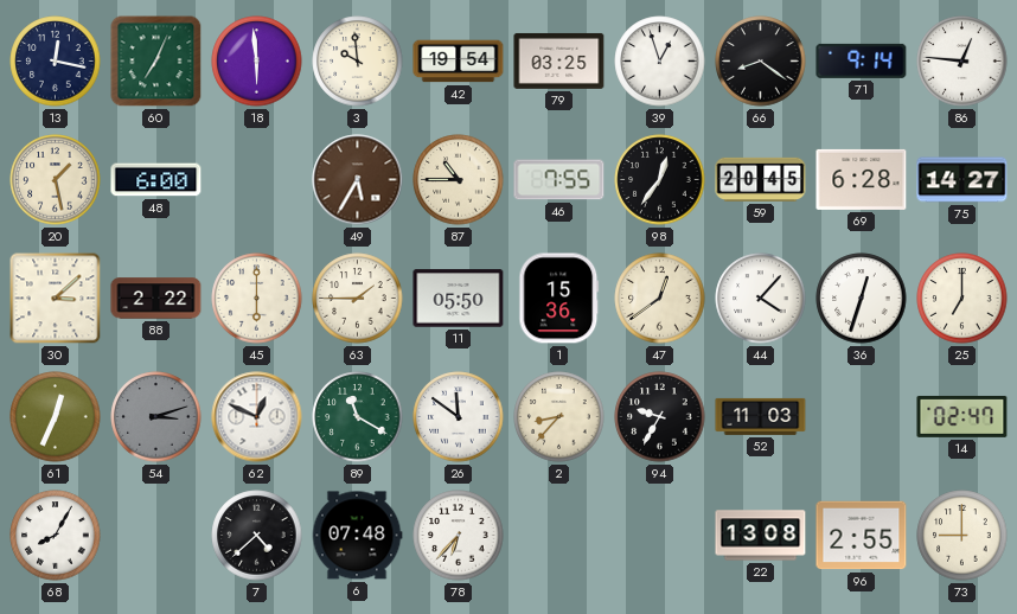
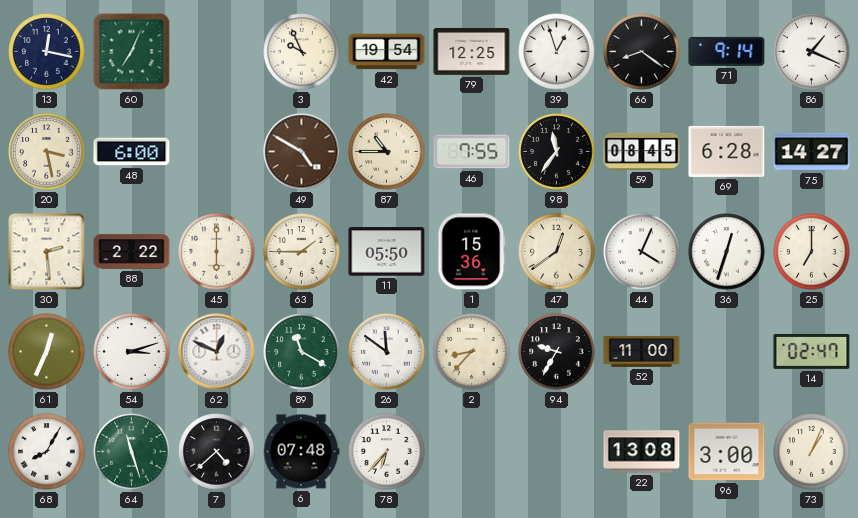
18: 5:59 -> none (257, 62)
3: 9:59 -> 9:56 (302, 52)
79: 03:25 -> 12:25 (472, 51)
86: 12:46 -> 1:19 (812, 52)
20: 1:28 -> 3:28 (47, 152)
49: 5:35 -> 4:50 (302, 152)
98: 12:36 -> 11:36 (557, 152)
59: 20:45 -> 08:45 (642, 151)
30: 3:08 -> 2:29 (47, 252)
44: 4:07 -> 4:04 (642, 252)
54 dial: grey -> white (132, 352)
52: 11:03 -> 11:00 (642, 351)
64: none -> 11:27 (132, 452)
96: 2:55 -> 3:00 (727, 452)
73: 9:00 -> 1:04 (812, 452)
